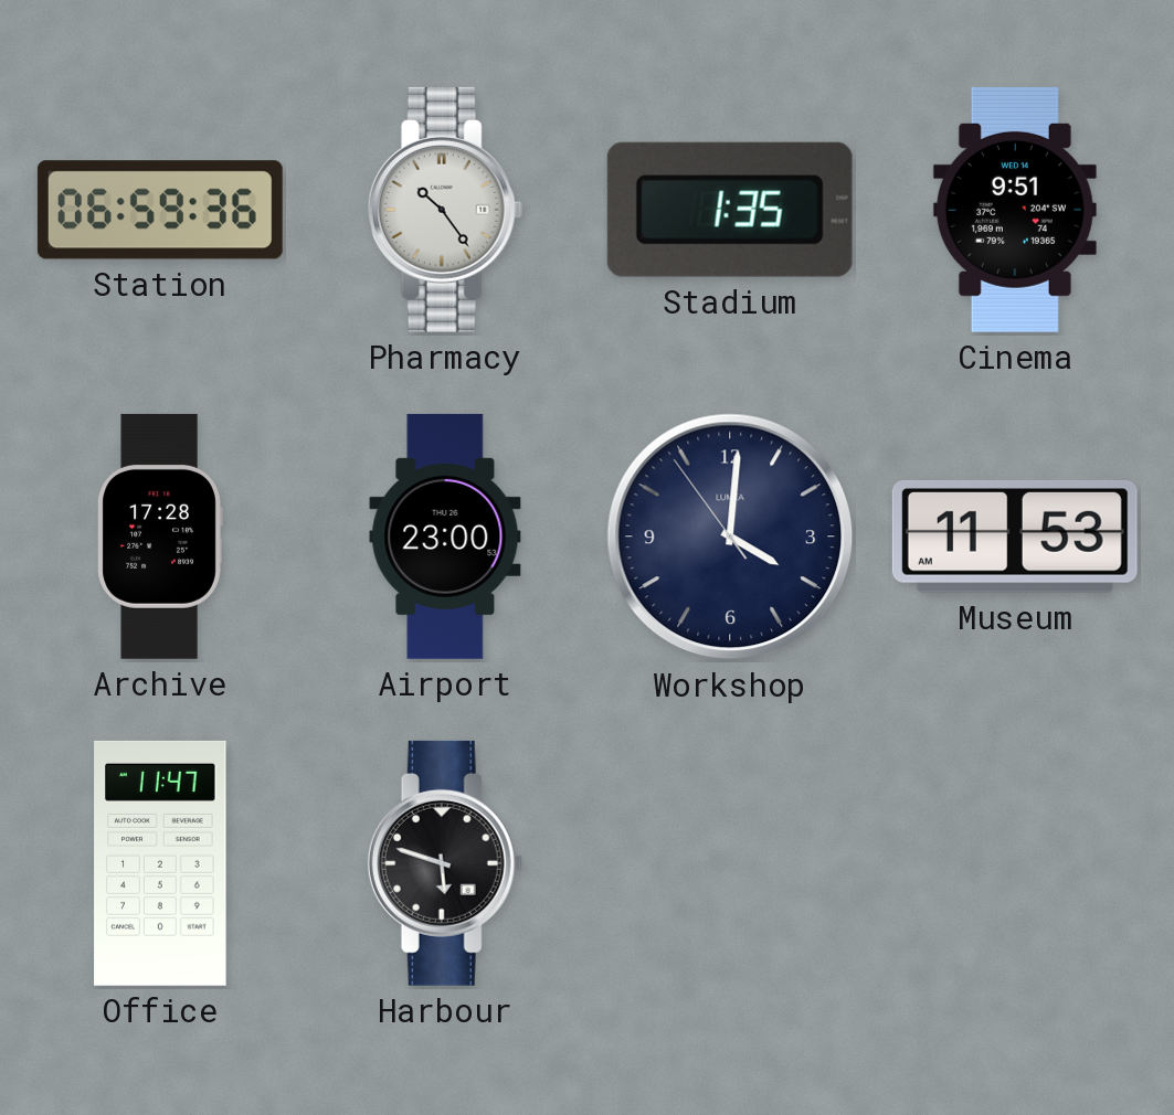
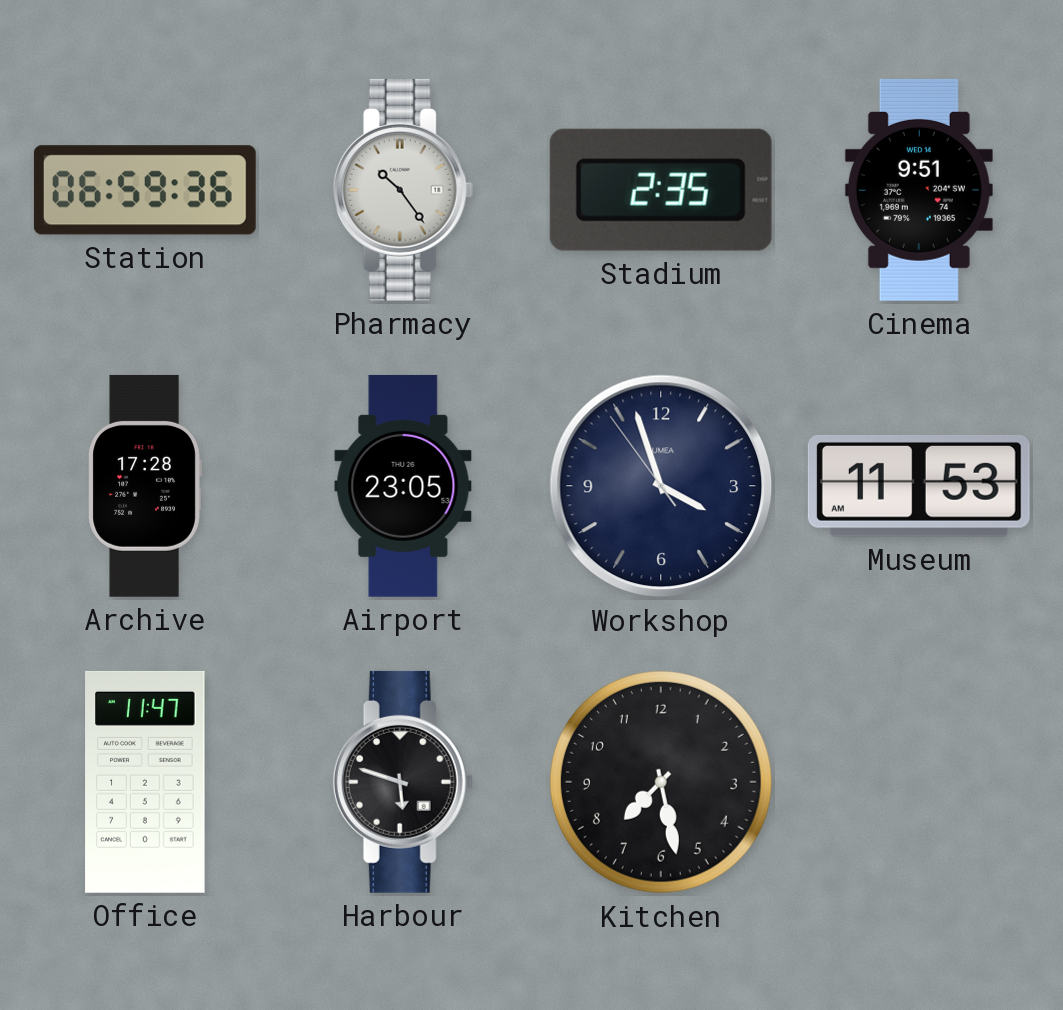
Stadium: 1:35 -> 2:35 (661, 190)
Airport: 23:00 -> 23:05 (403, 486)
Workshop: 4:00 -> 3:56 (661, 486)
Kitchen: none -> 7:28 (661, 782)
